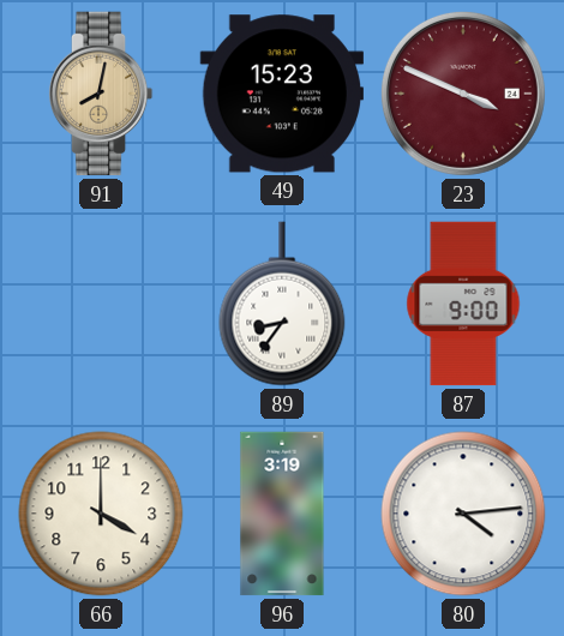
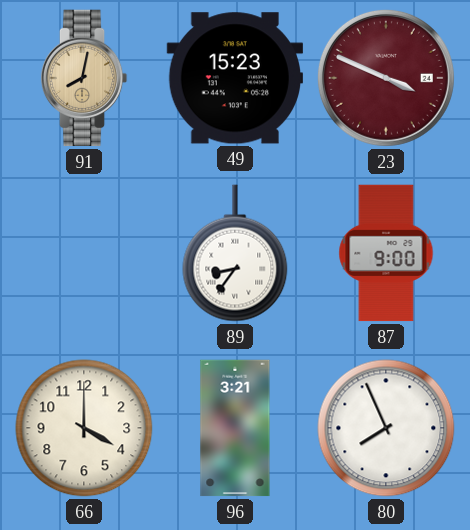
96: 3:19 -> 3:21 (235, 428)
80: 4:14 -> 7:56 (386, 428)
